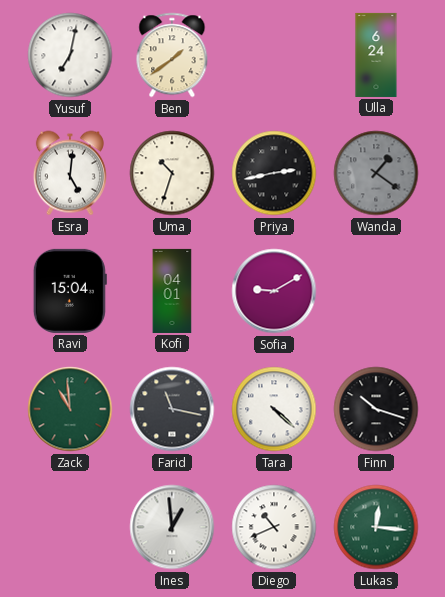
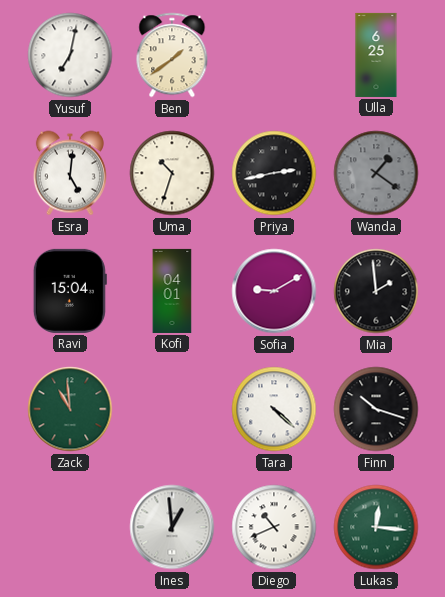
Ulla: 6:24 -> 6:25 (376, 55)
Mia: none -> 1:59 (376, 291)
Farid: 11:17 -> none (172, 409)
